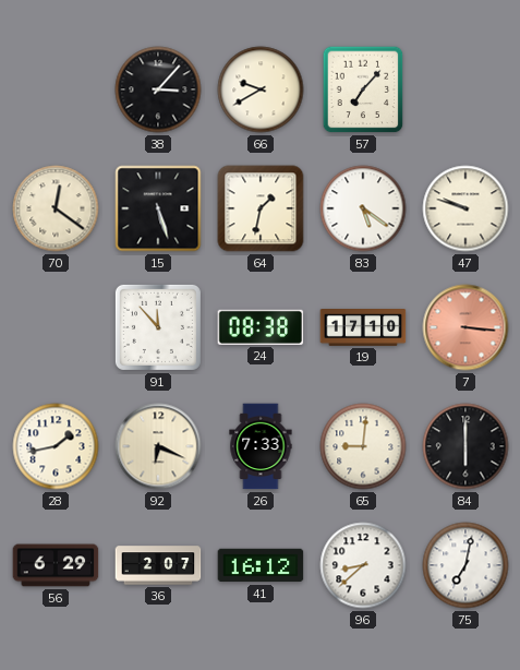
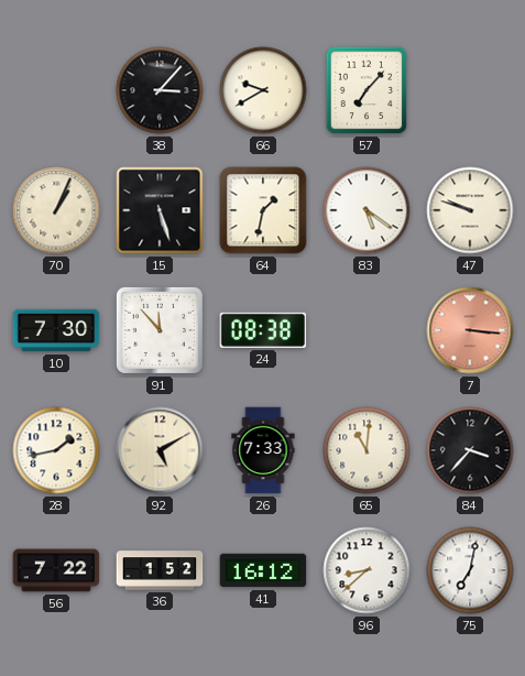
70: 12:21 -> 1:04 (56, 210)
10: none -> 7:30 (56, 330)
19: 17:10 -> none (363, 328)
92: 6:19 -> 5:10 (160, 450)
65: 9:01 -> 11:01 (367, 450)
84: 6:00 -> 3:37 (470, 450)
56: 6:29 -> 7:22 (56, 570)
36: 2:07 -> 1:52 (160, 570)
